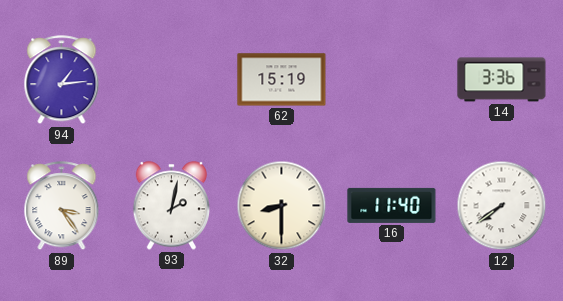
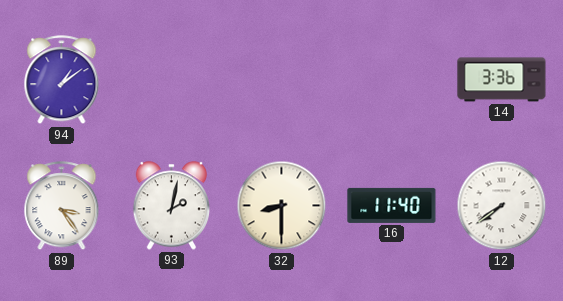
94: 1:14 -> 1:09 (62, 80)
62: 15:19 -> none (282, 80)
